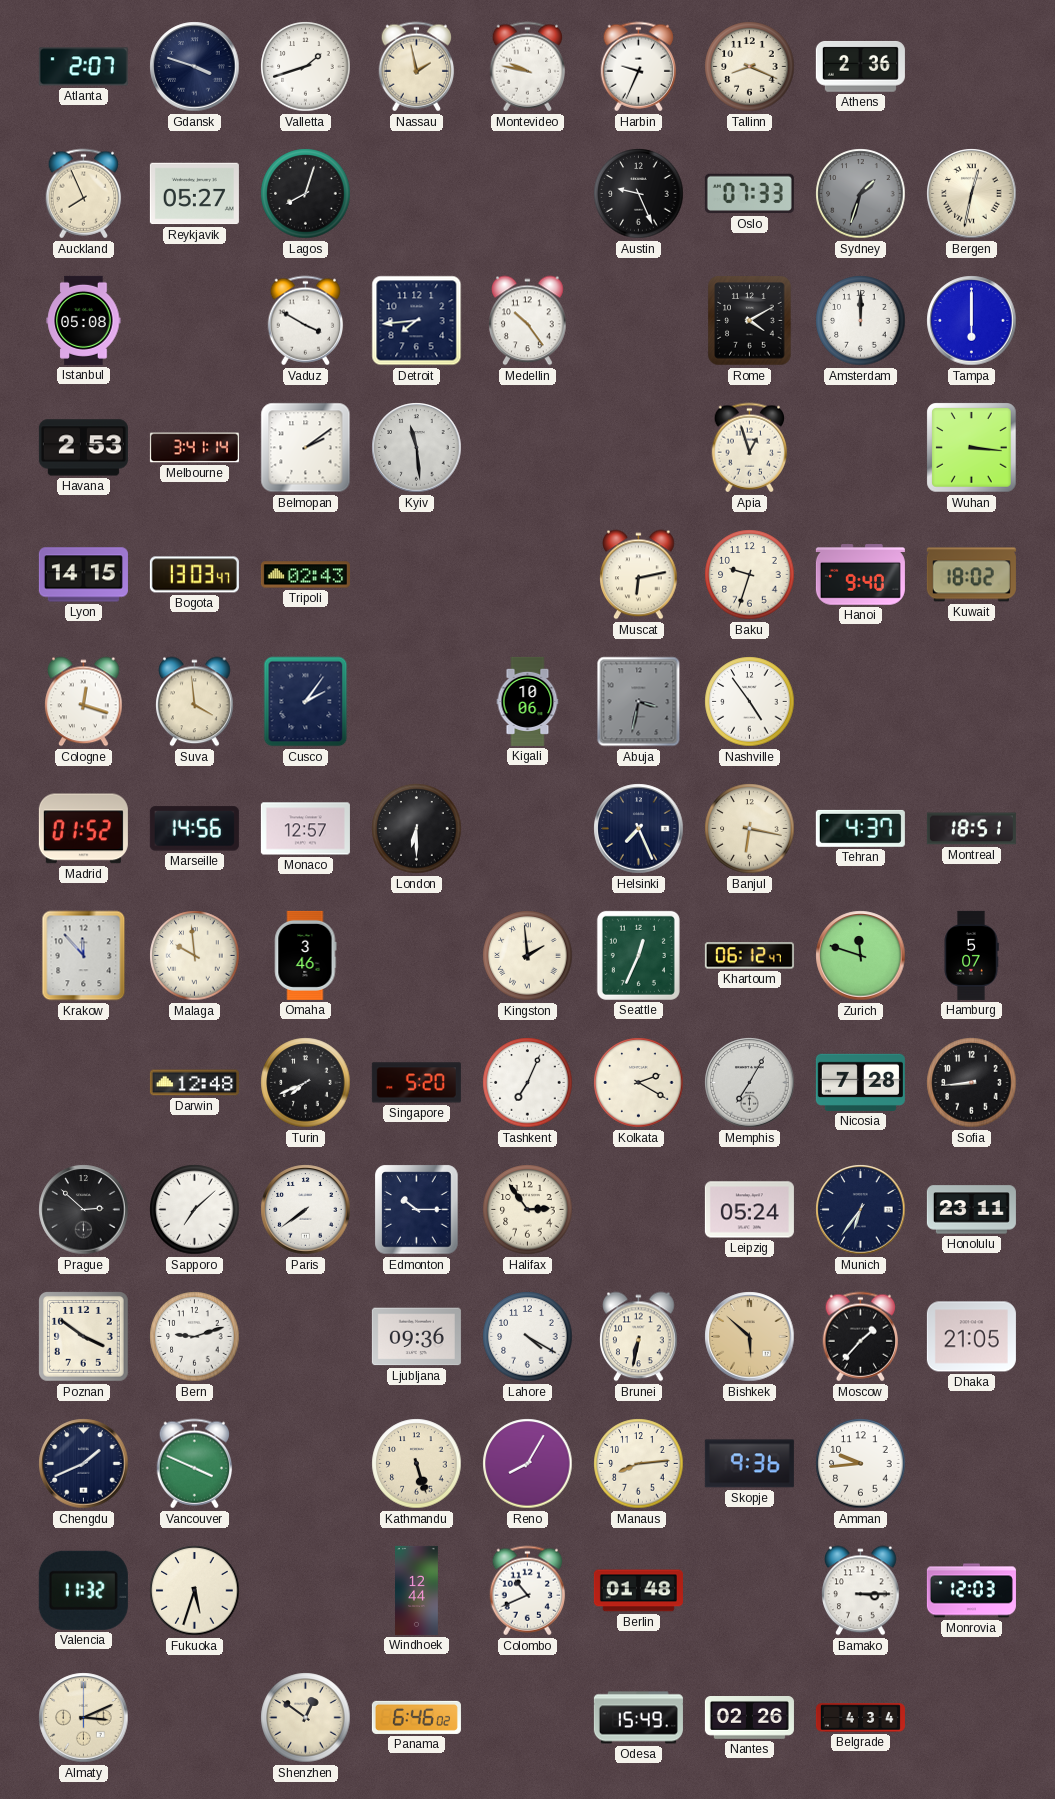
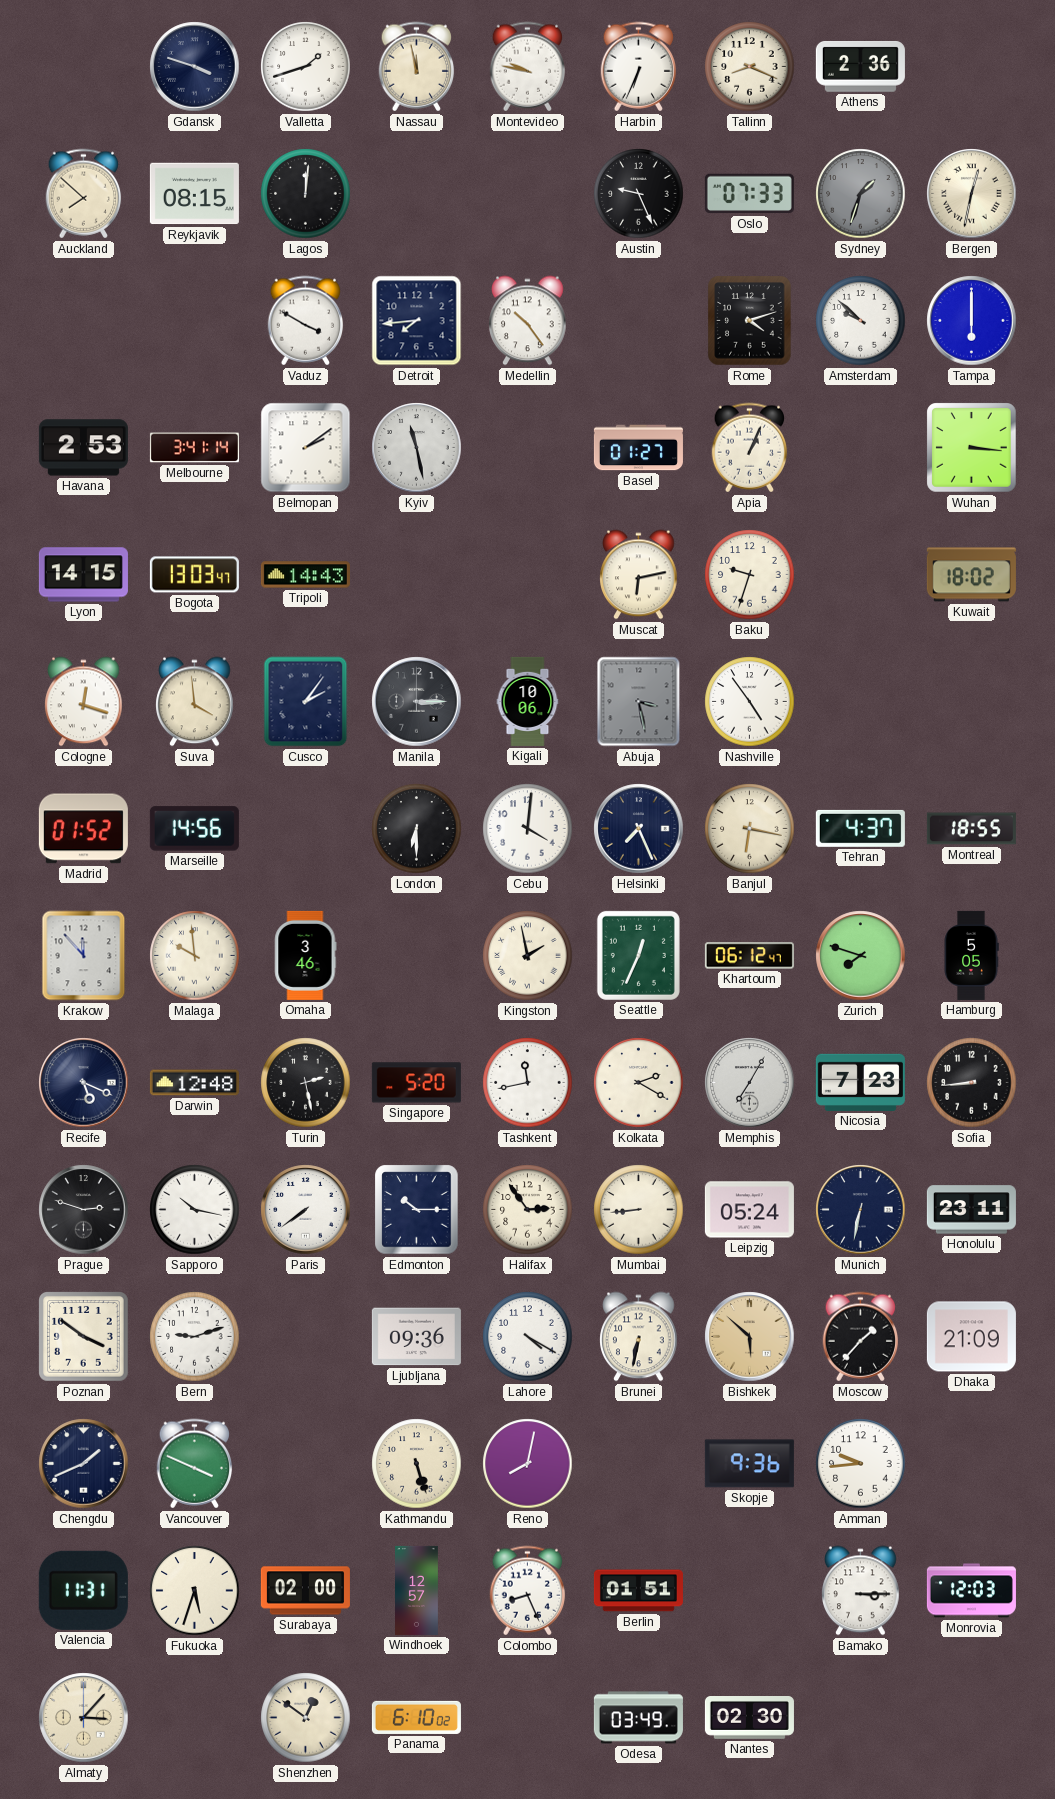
Atlanta: 2:07 -> none (83, 67)
Nassau: 1:58 -> 11:58 (417, 67)
Harbin: 9:34 -> 6:34 (639, 67)
Auckland: 7:56 -> 7:52 (84, 194)
Reykjavik: 05:27 -> 08:15 (194, 194)
Lagos: 8:03 -> 12:01 (306, 194)
Istanbul: 05:08 -> none (84, 320)
Rome: 4:10 -> 4:12 (750, 321)
Amsterdam: 12:00 -> 9:52 (861, 321)
Kyiv: 11:29 -> 11:28 (417, 448)
Basel: none -> 01:27 (638, 448)
Apia: 12:57 -> 1:04 (750, 448)
Tripoli: 02:43 -> 14:43 (305, 575)
Hanoi: 9:40 -> none (860, 575)
Manila: none -> 3:15 (417, 702)
Abuja: 3:32 -> 3:28 (639, 702)
Monaco: 12:57 -> none (305, 829)
Cebu: none -> 4:01 (528, 829)
Montreal: 18:51 -> 18:55 (971, 829)
Kingston: 1:59 -> 1:58 (528, 956)
Zurich: 11:48 -> 7:48 (861, 956)
Hamburg: 5:07 -> 5:05 (971, 955)
Recife: none -> 5:19 (84, 1083)
Turin: 7:41 -> 2:28 (306, 1083)
Tashkent: 7:04 -> 11:43 (528, 1083)
Nicosia: 7:28 -> 7:23 (860, 1082)
Prague: 2:52 -> 2:48 (84, 1210)
Sapporo: 7:08 -> 10:17 (195, 1210)
Mumbai: none -> 8:44 (639, 1210)
Munich: 6:36 -> 6:32 (861, 1210)
Dhaka: 21:05 -> 21:09 (971, 1337)
Reno: 8:05 -> 8:02 (528, 1464)
Manaus: 8:14 -> none (639, 1464)
Valencia: 11:32 -> 11:31 (83, 1590)
Surabaya: none -> 02:00 (305, 1591)
Windhoek: 12:44 -> 12:57 (417, 1590)
Colombo: 10:41 -> 8:26 (528, 1591)
Berlin: 01:48 -> 01:51 (638, 1591)
Almaty: 3:11 -> 3:07 (84, 1718)
Panama: 6:46 -> 6:10 (416, 1717)
Odesa: 15:49 -> 03:49 (638, 1718)
Nantes: 02:26 -> 02:30 (749, 1718)
Belgrade: 4:34 -> none (860, 1718)
